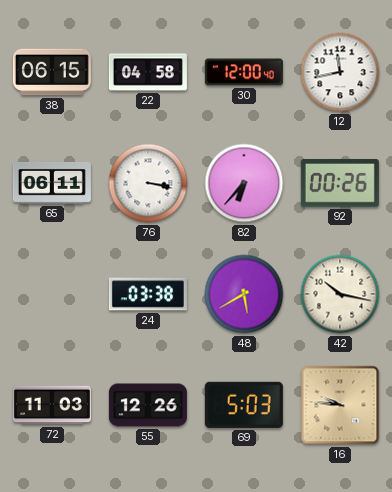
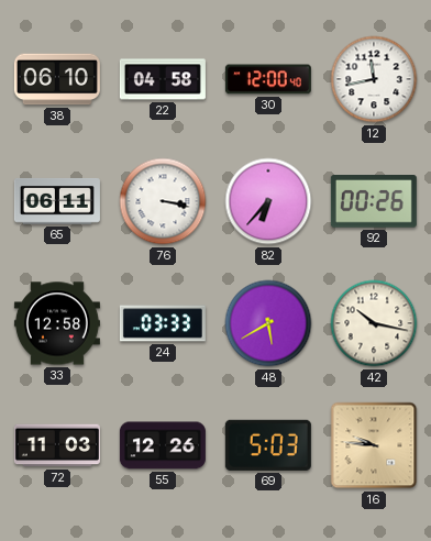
38: 06:15 -> 06:10 (57, 79)
33: none -> 12:58 (57, 323)
24: 03:38 -> 03:33 (163, 323)
